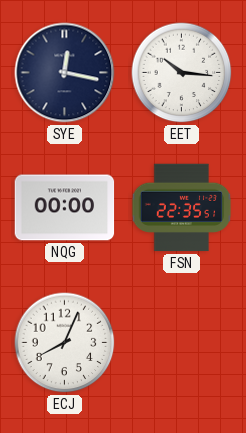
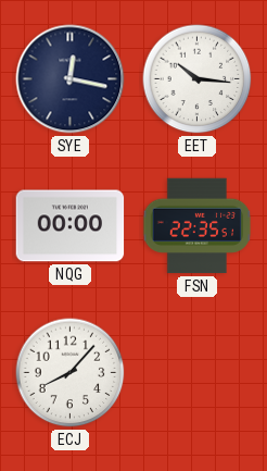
ECJ: 8:04 -> 8:07 (71, 373)
